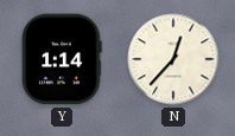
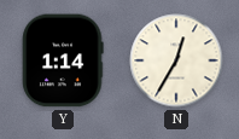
N: 12:37 -> 12:35 (176, 60)
